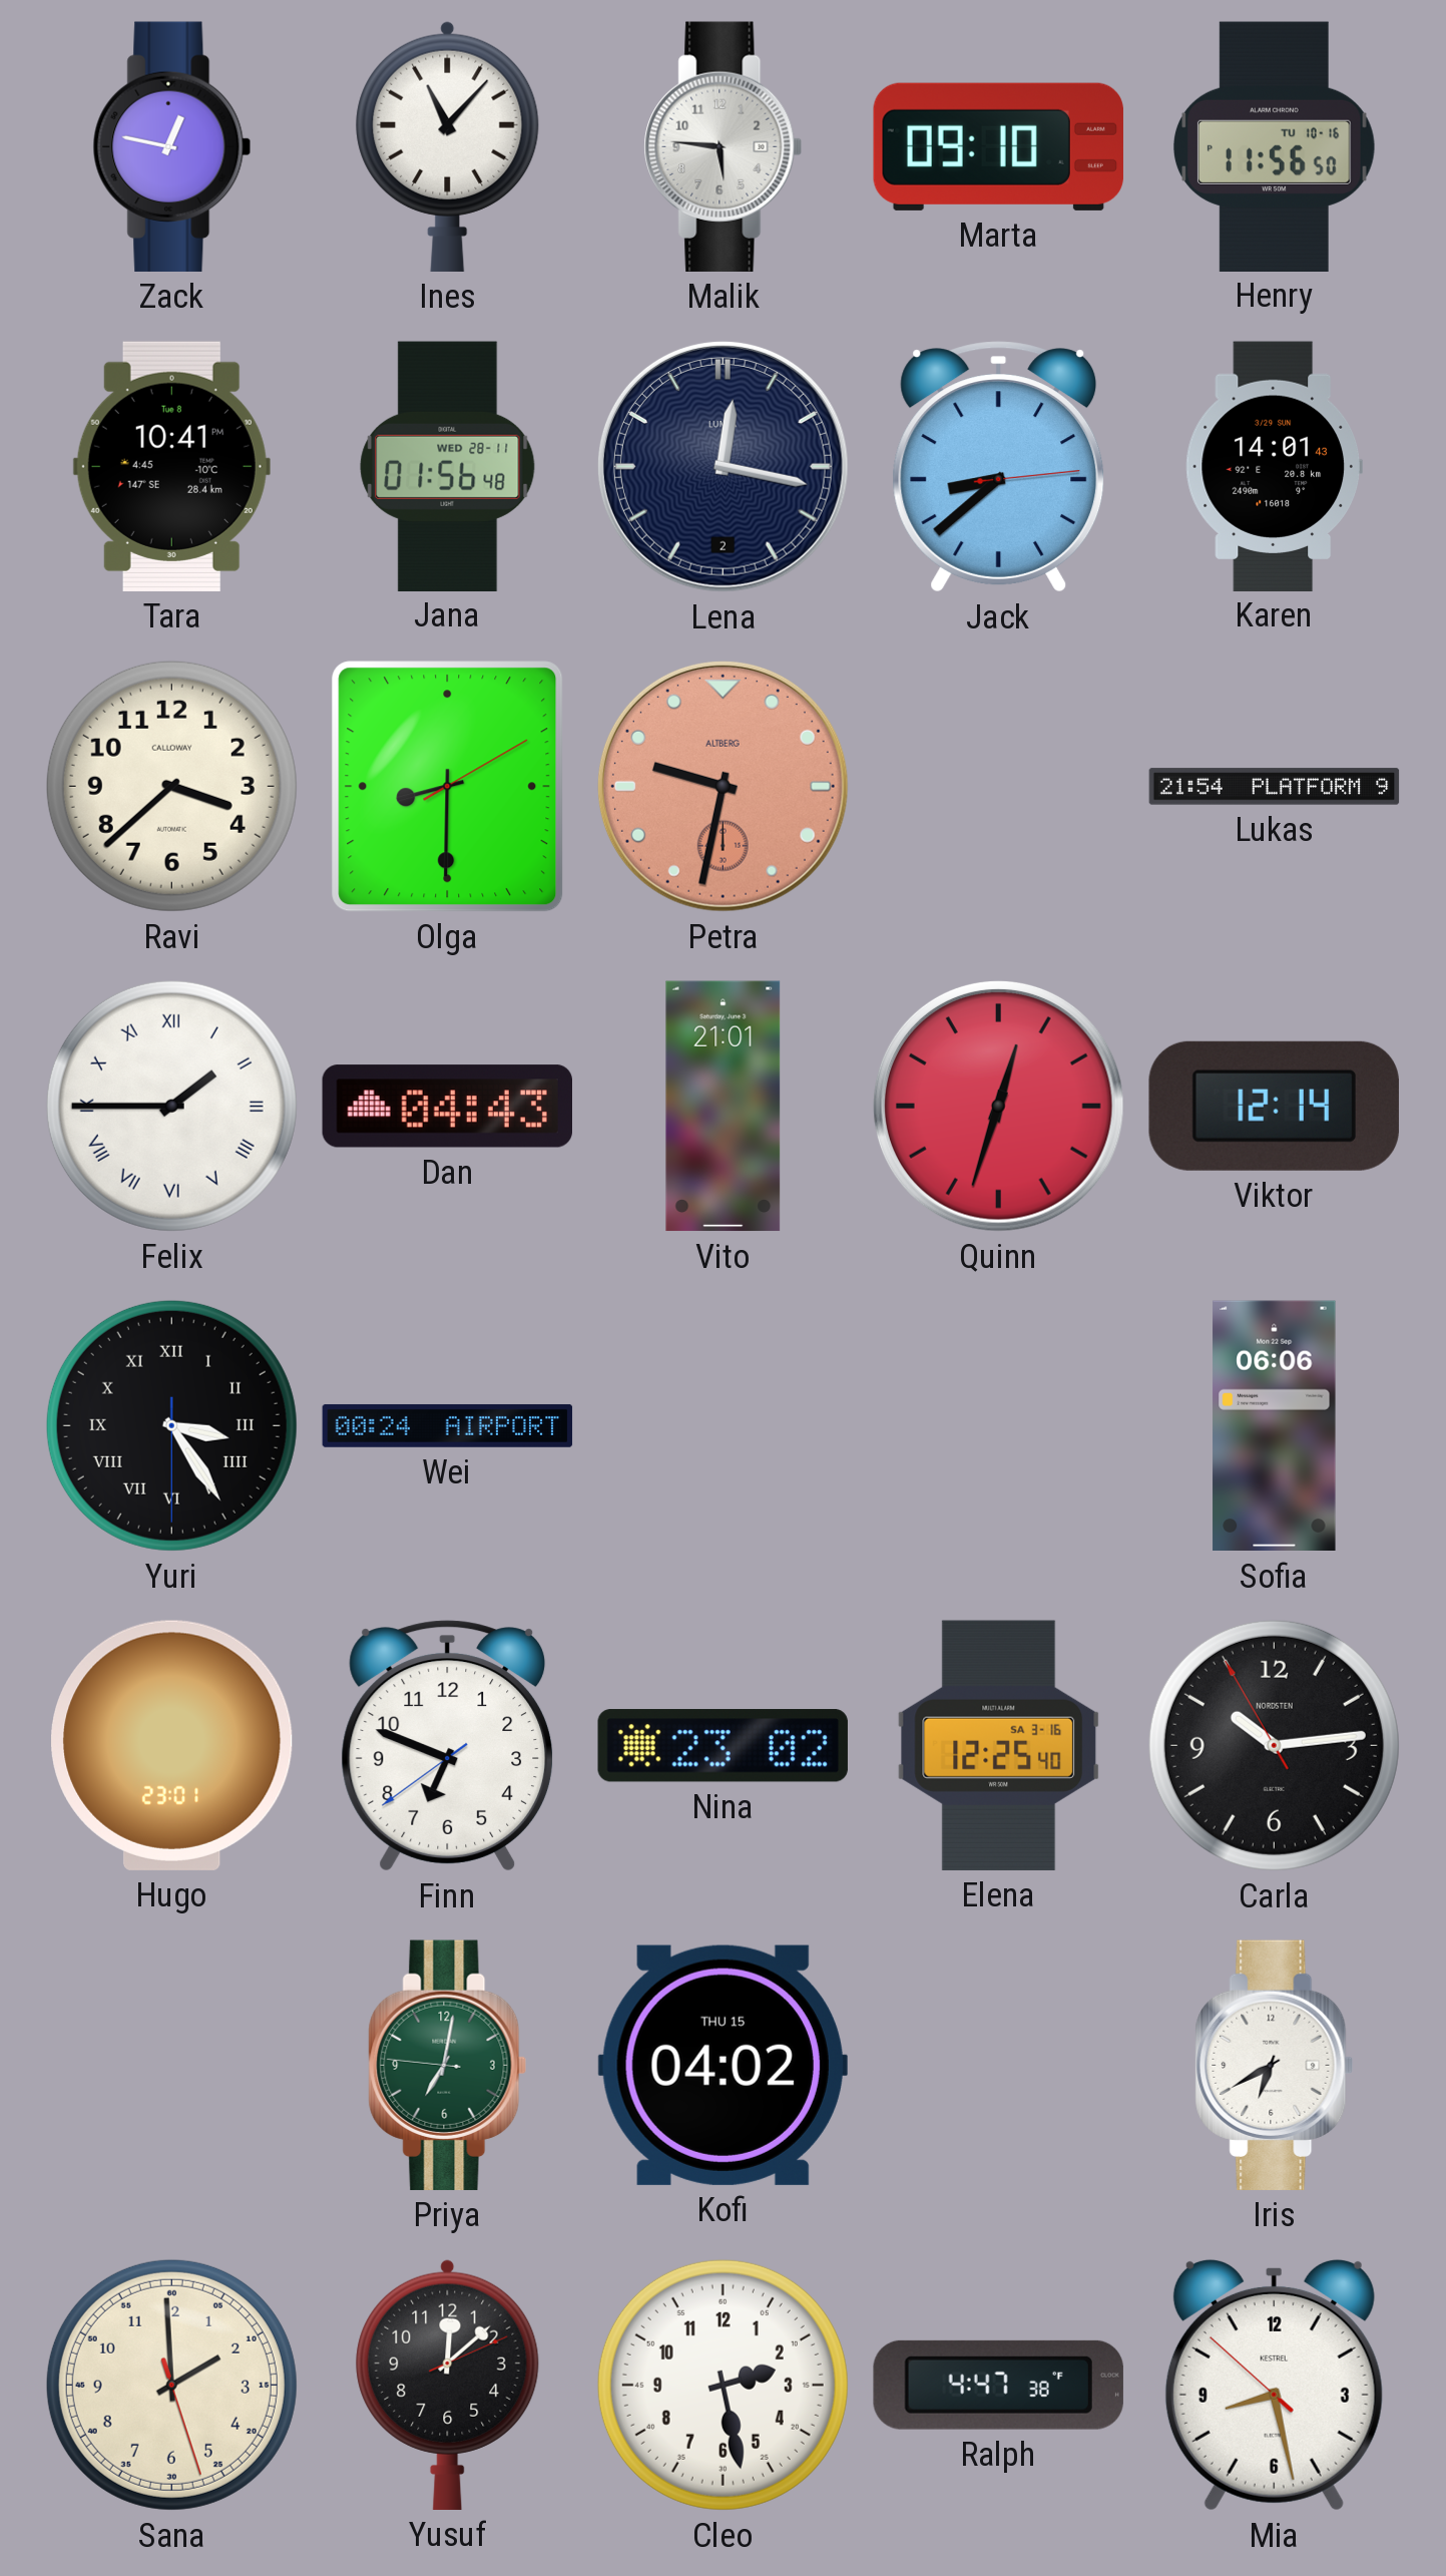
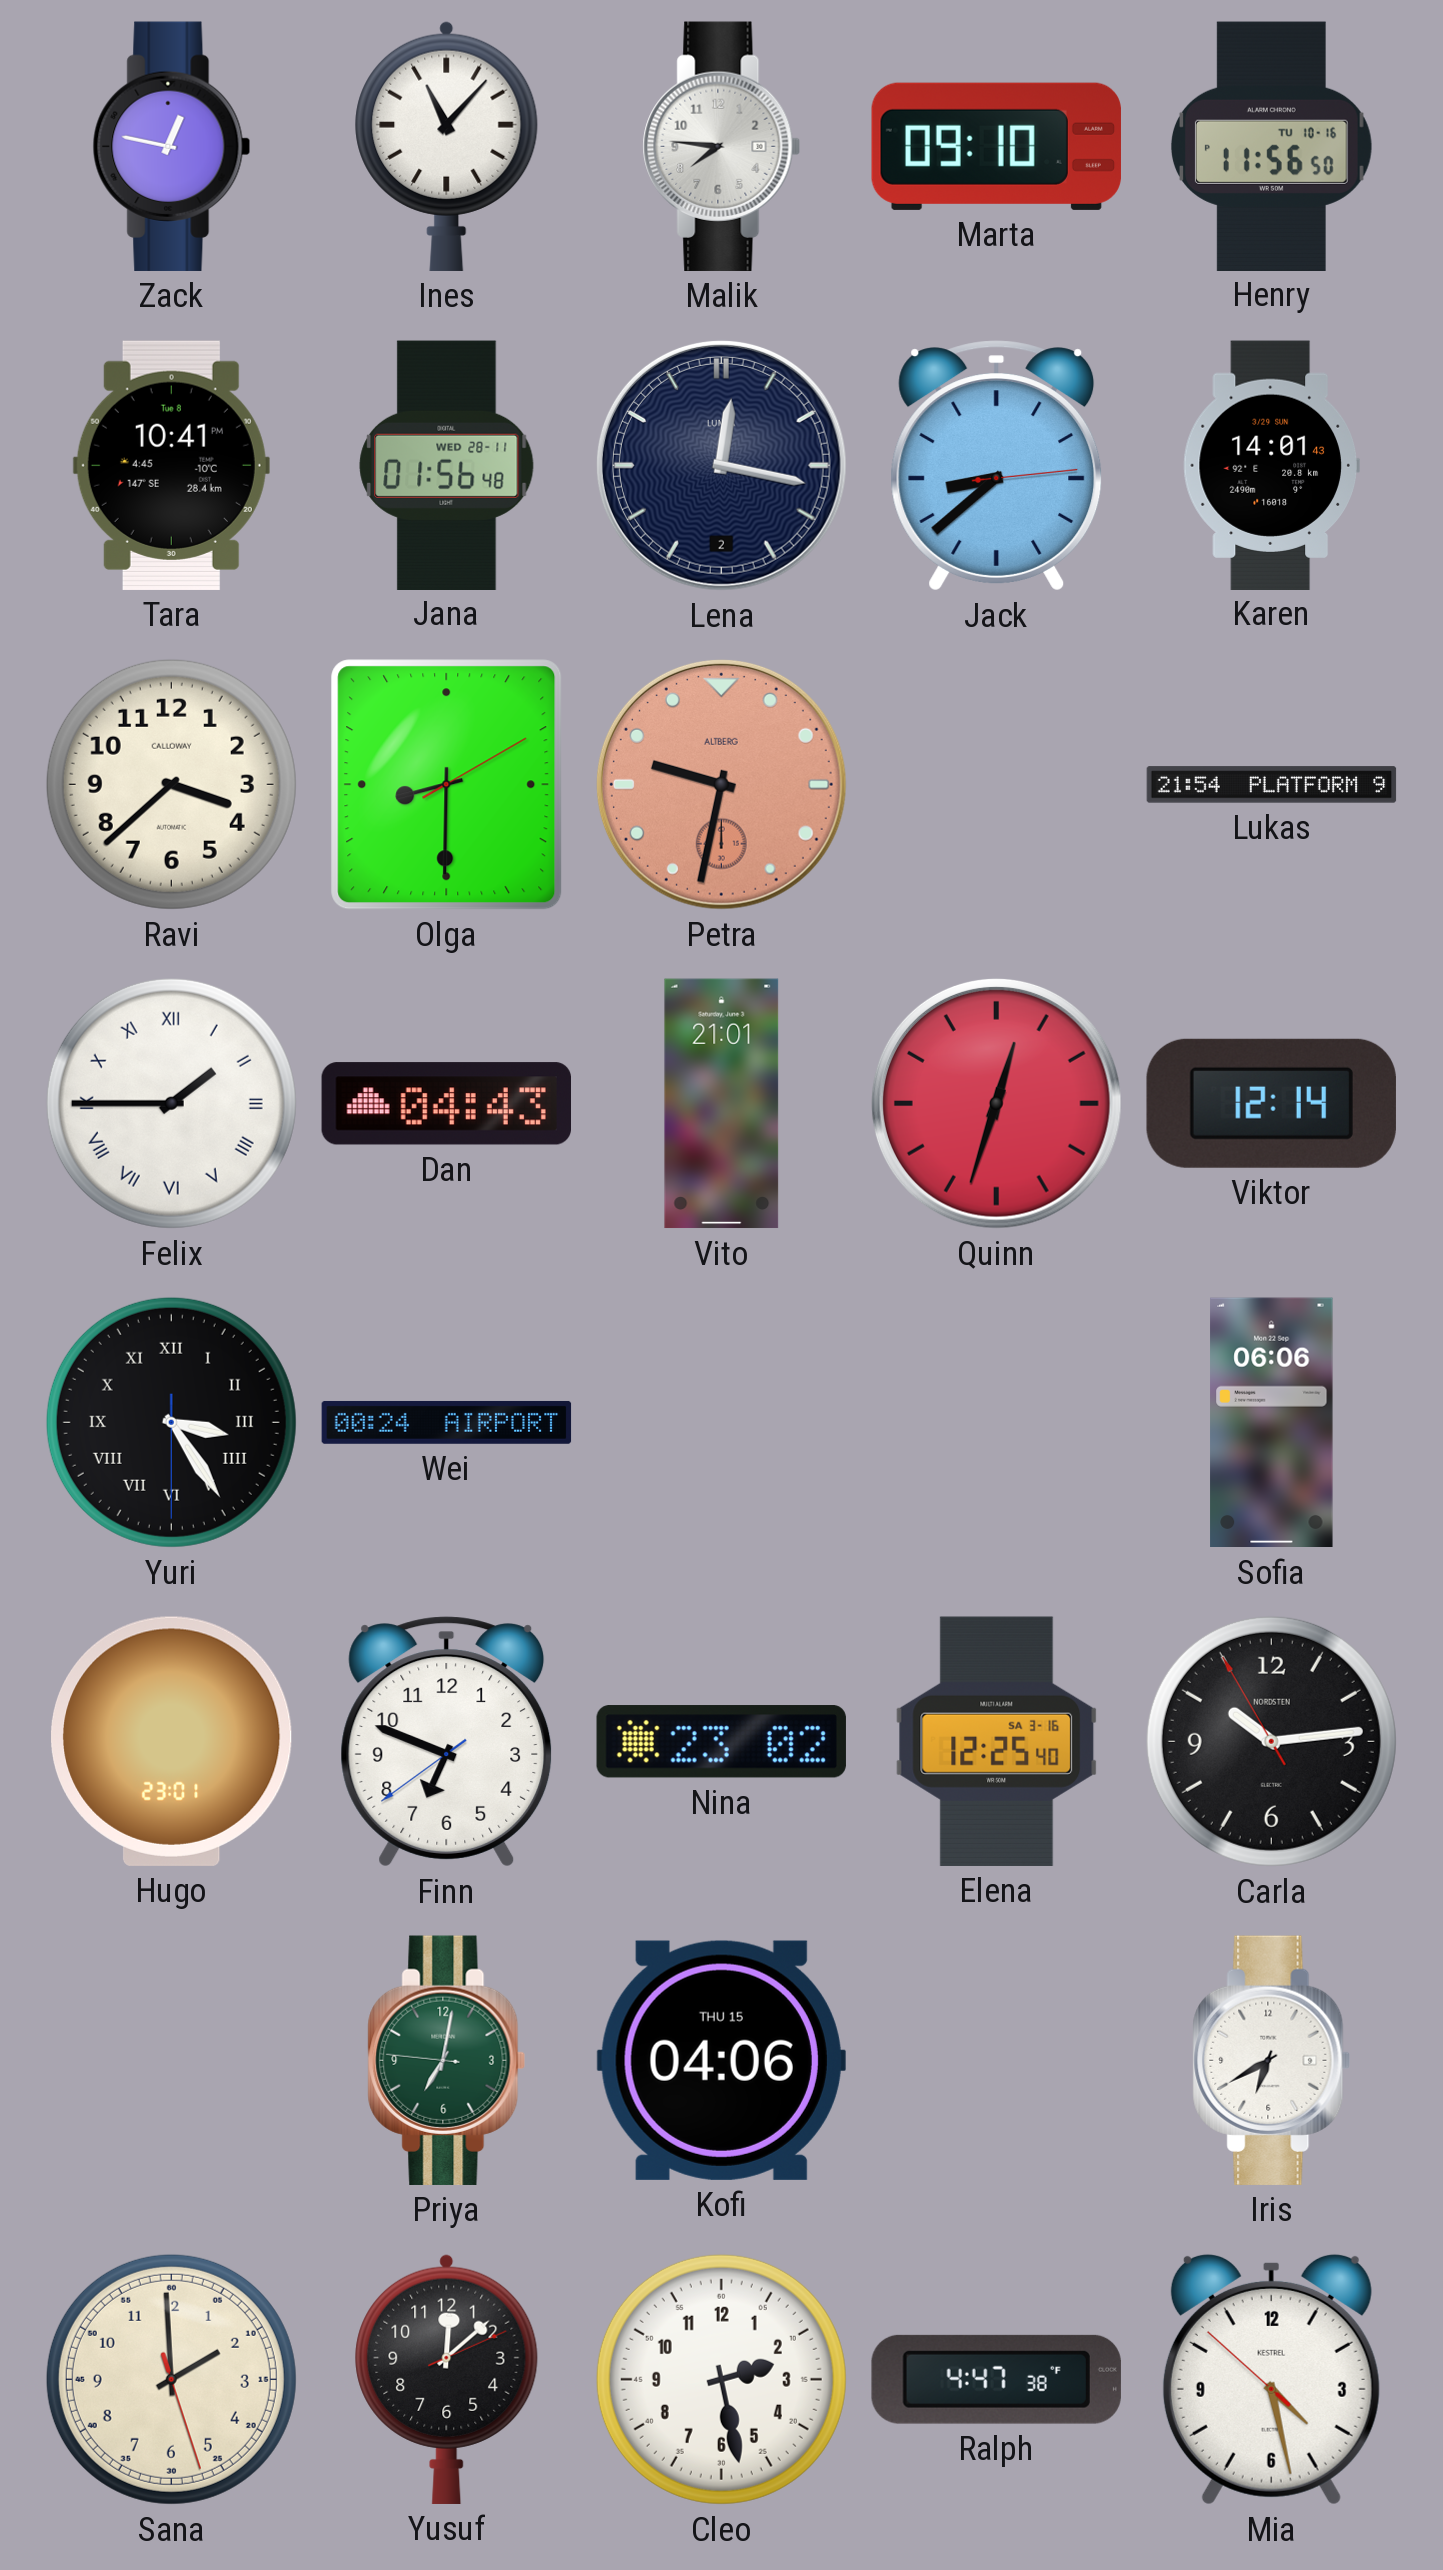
Malik: 5:46 -> 7:46 (722, 146)
Kofi: 04:02 -> 04:06 (721, 2060)
Mia: 8:27 -> 4:27 (1271, 2379)
